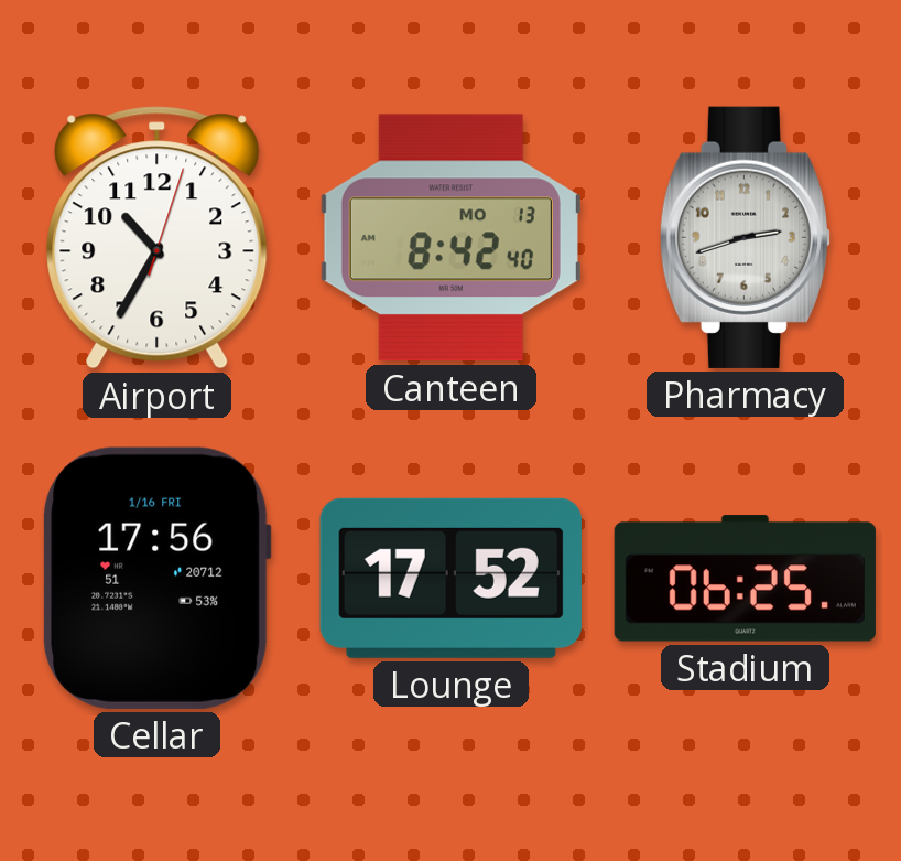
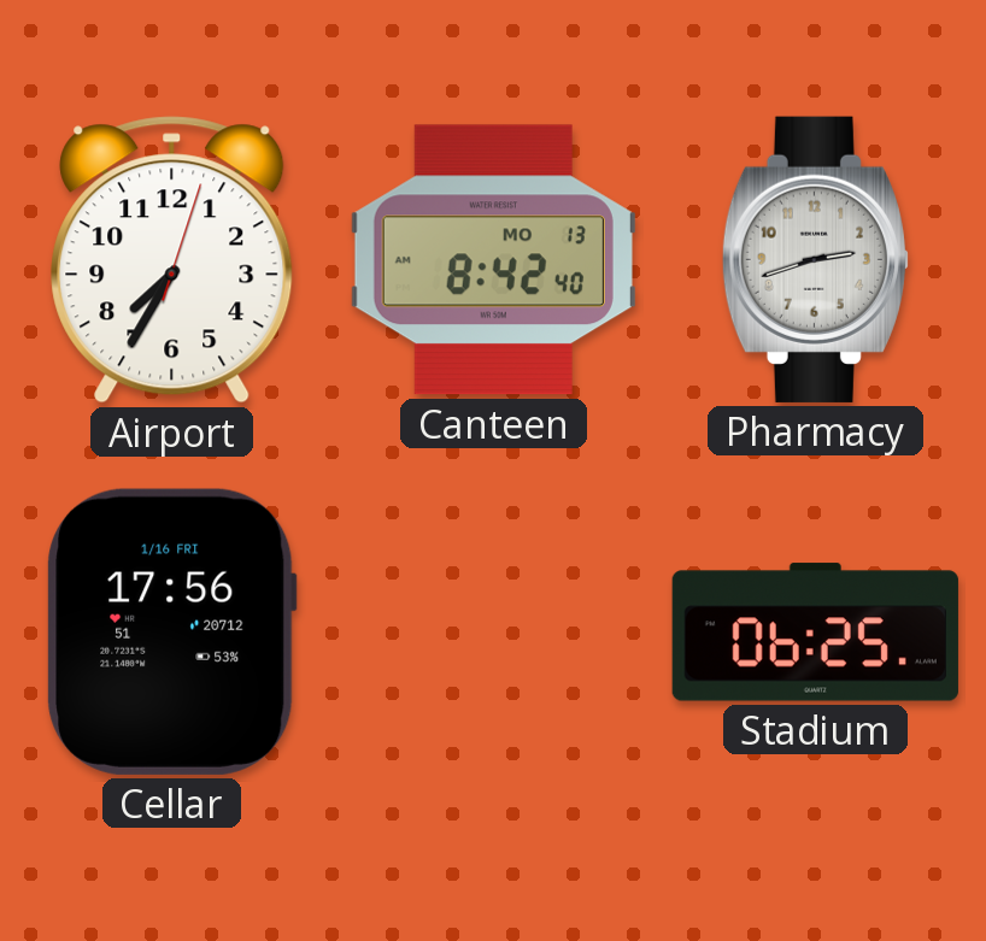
Airport: 10:35 -> 7:35 (172, 260)
Lounge: 17:52 -> none (450, 578)
